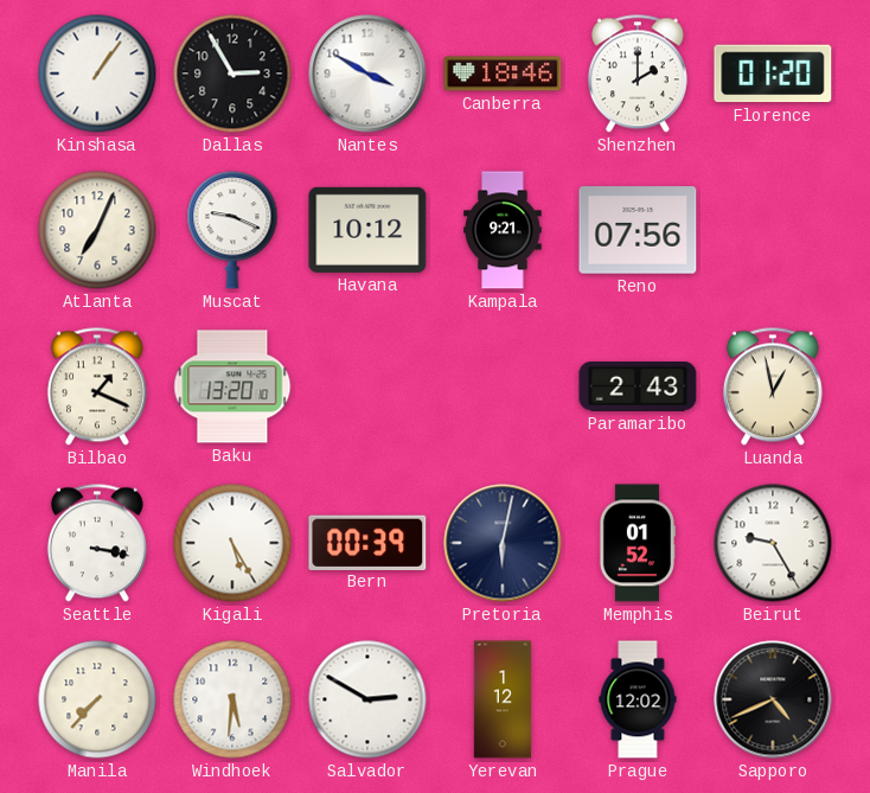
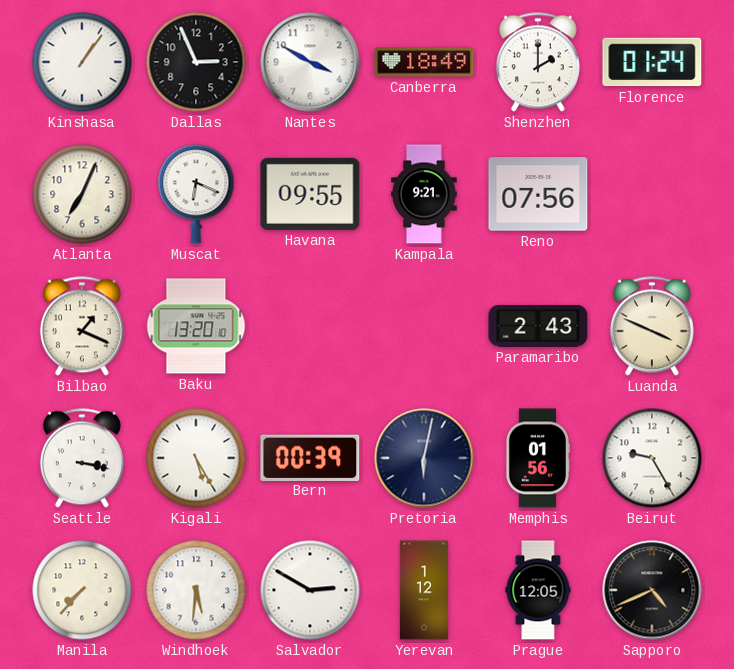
Dallas: 2:55 -> 2:56 (196, 62)
Canberra: 18:46 -> 18:49 (424, 62)
Florence: 01:20 -> 01:24 (652, 62)
Muscat: 9:19 -> 6:19 (196, 194)
Havana: 10:12 -> 09:55 (310, 194)
Luanda: 12:58 -> 3:49 (652, 326)
Memphis: 01:52 -> 01:56 (537, 458)
Prague: 12:02 -> 12:05 (538, 590)
